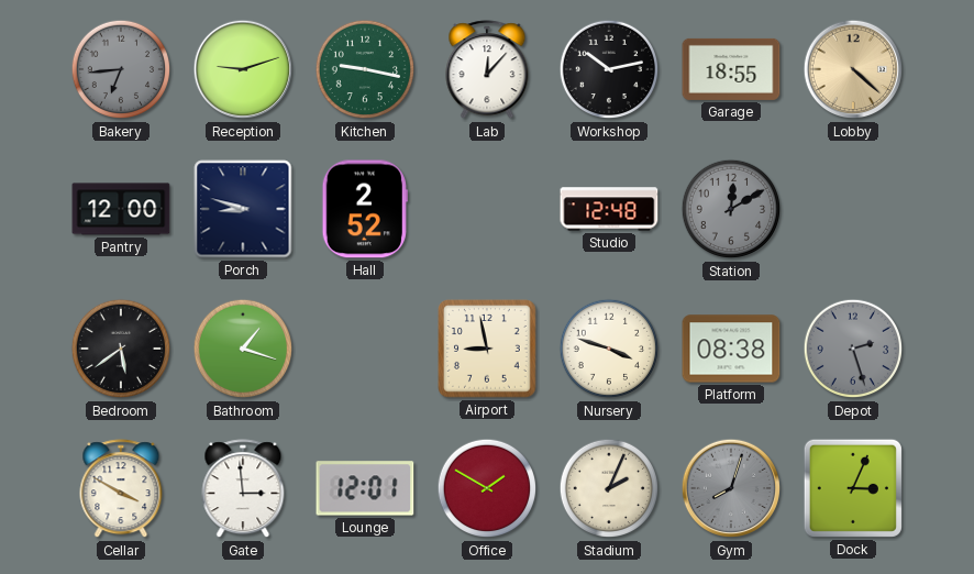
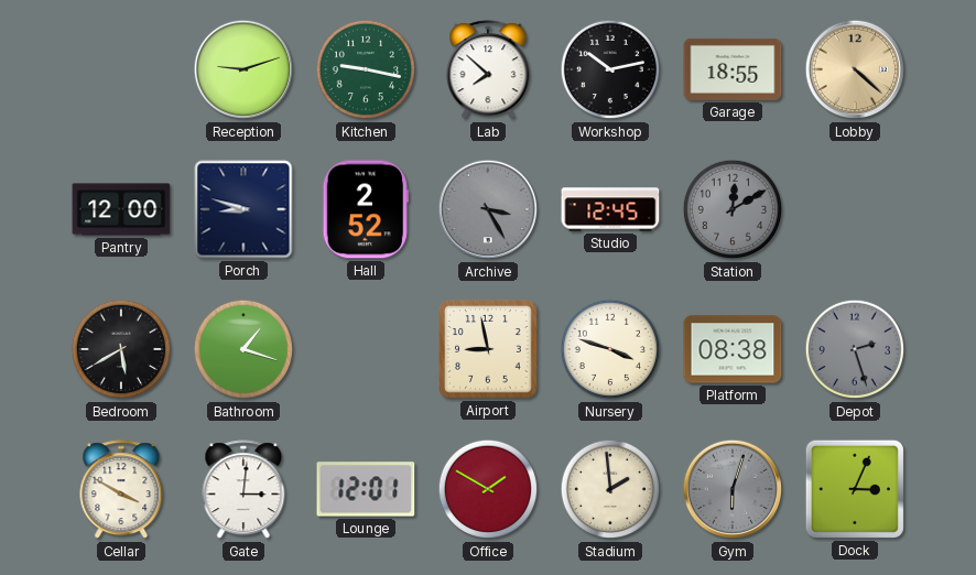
Bakery: 6:44 -> none (121, 69)
Lab: 12:07 -> 7:52 (488, 70)
Archive: none -> 3:25 (488, 209)
Studio: 12:48 -> 12:45 (610, 209)
Bedroom: 5:39 -> 5:40 (121, 349)
Gate: 2:59 -> 3:01 (243, 490)
Stadium: 2:04 -> 1:59 (610, 489)
Gym: 8:03 -> 6:03 (733, 489)
